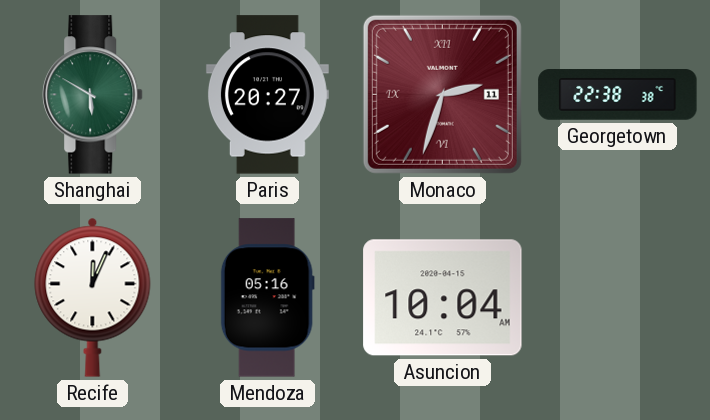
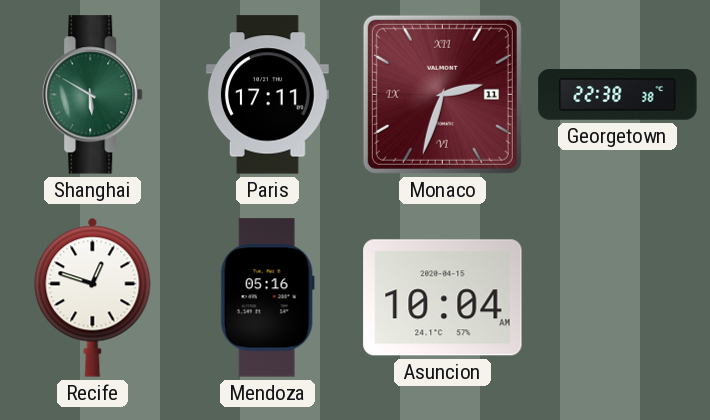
Paris: 20:27 -> 17:11 (267, 95)
Recife: 12:04 -> 12:48 (93, 297)
